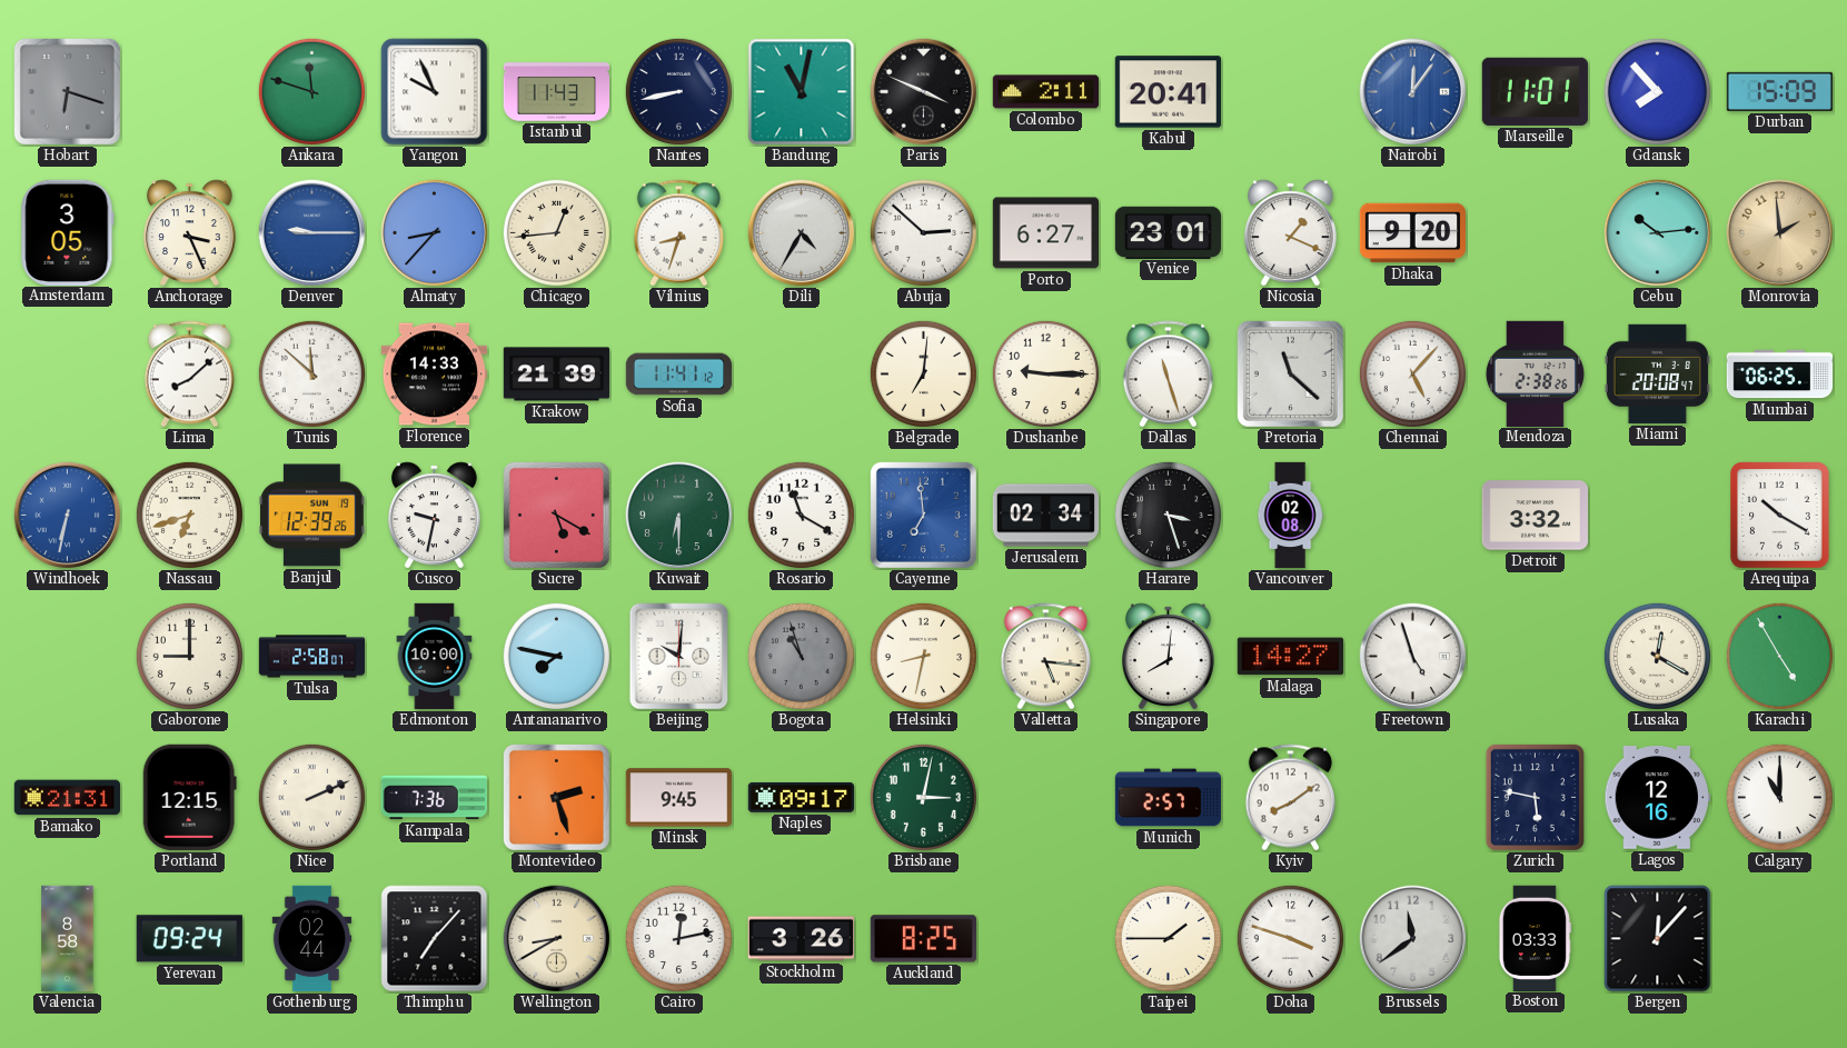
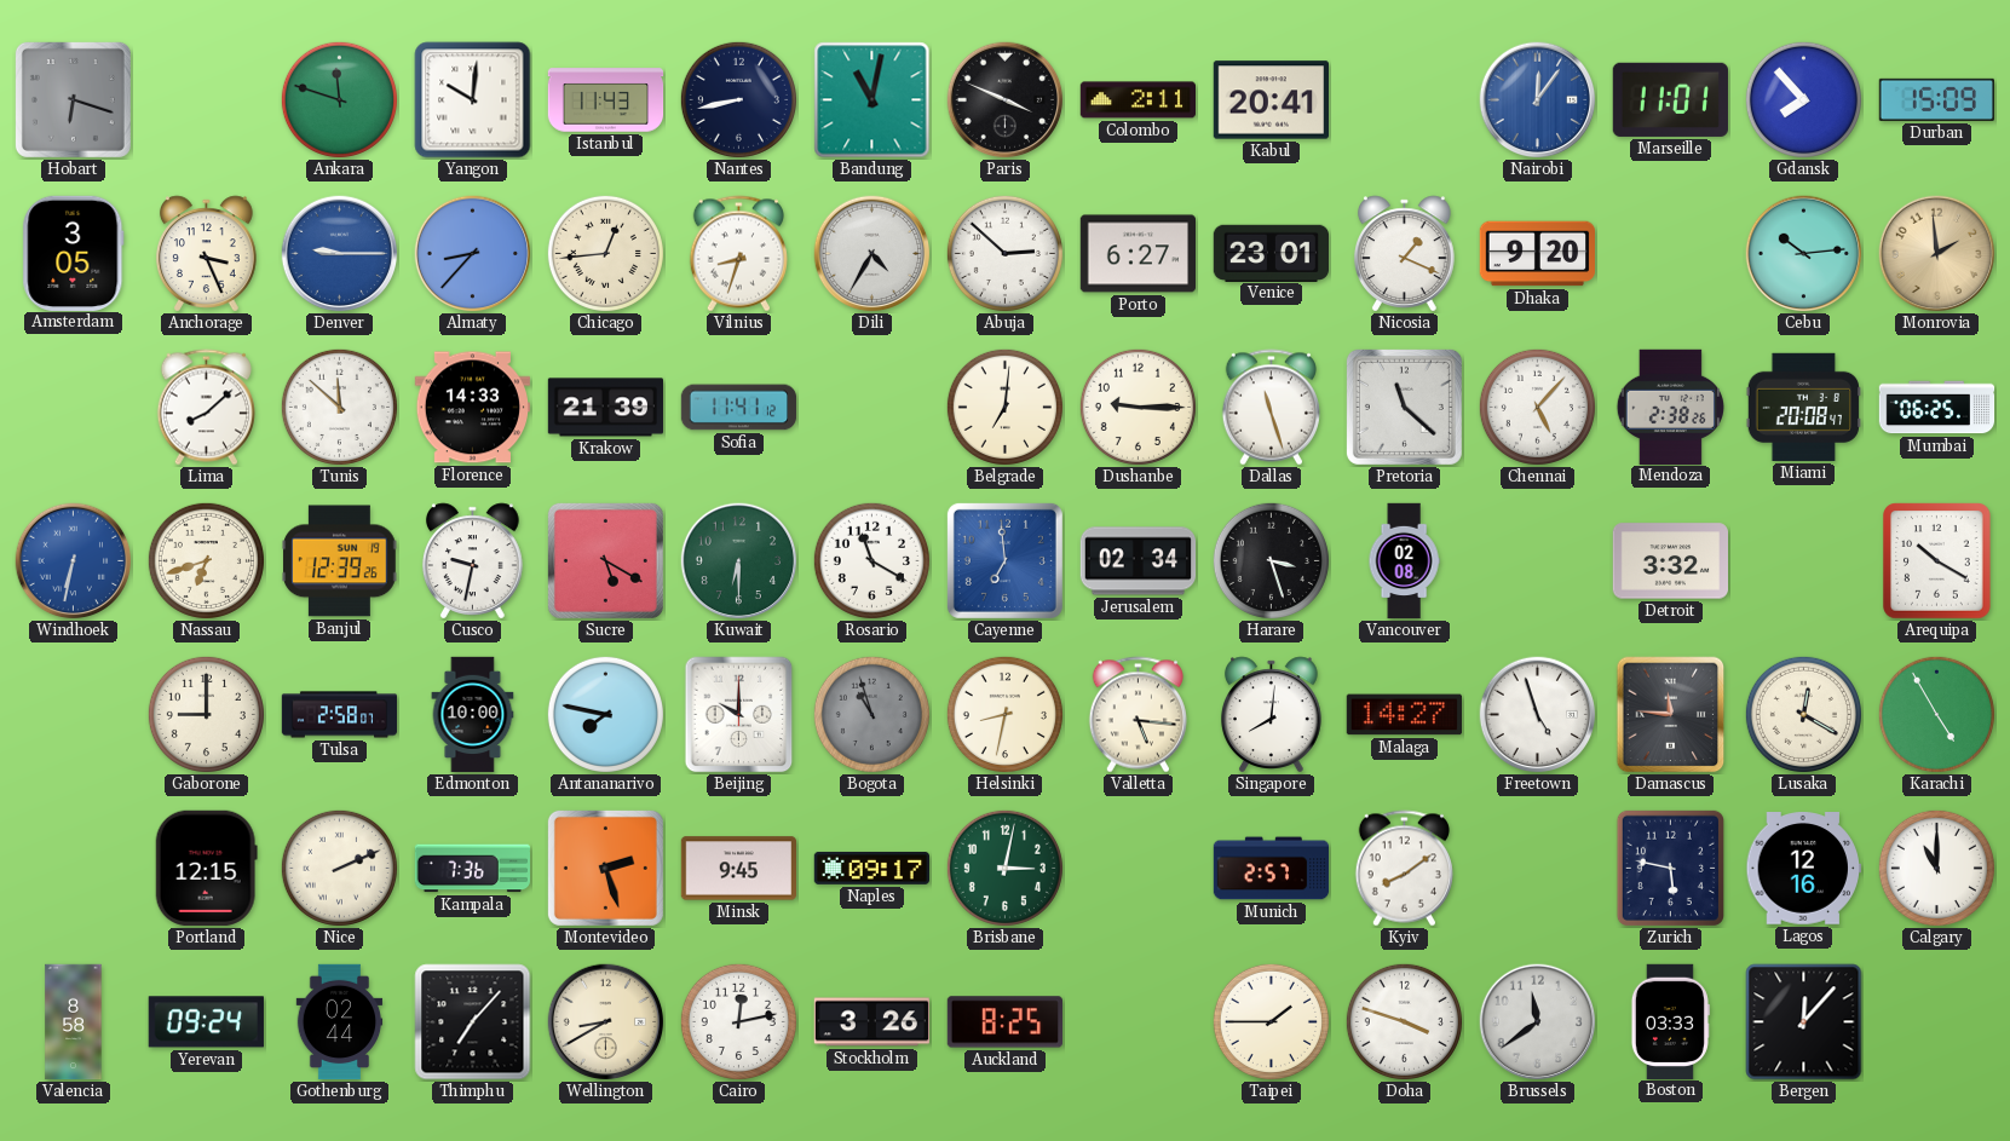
Yangon: 9:56 -> 10:01 (473, 100)
Beijing: 10:01 -> 10:00 (739, 715)
Damascus: none -> 11:46 (1671, 715)
Bamako: 21:31 -> none (68, 798)
